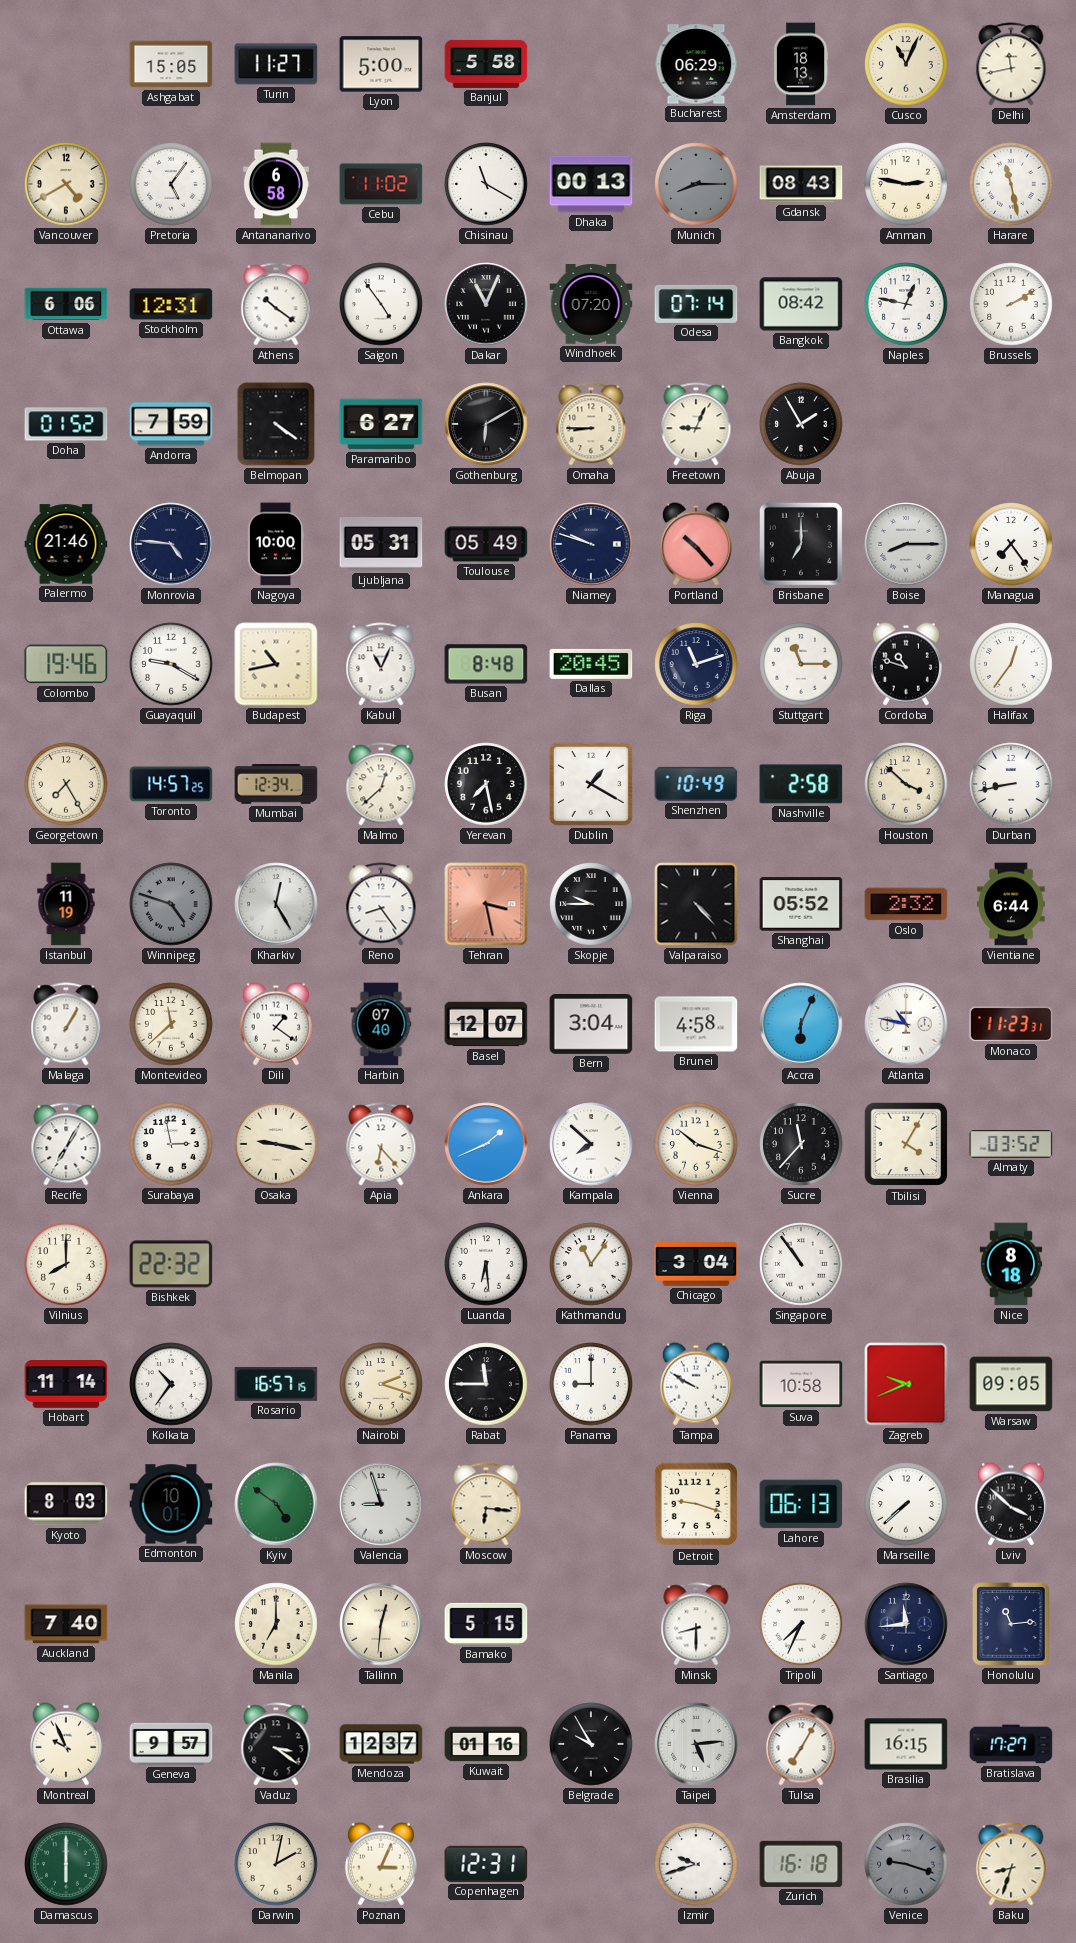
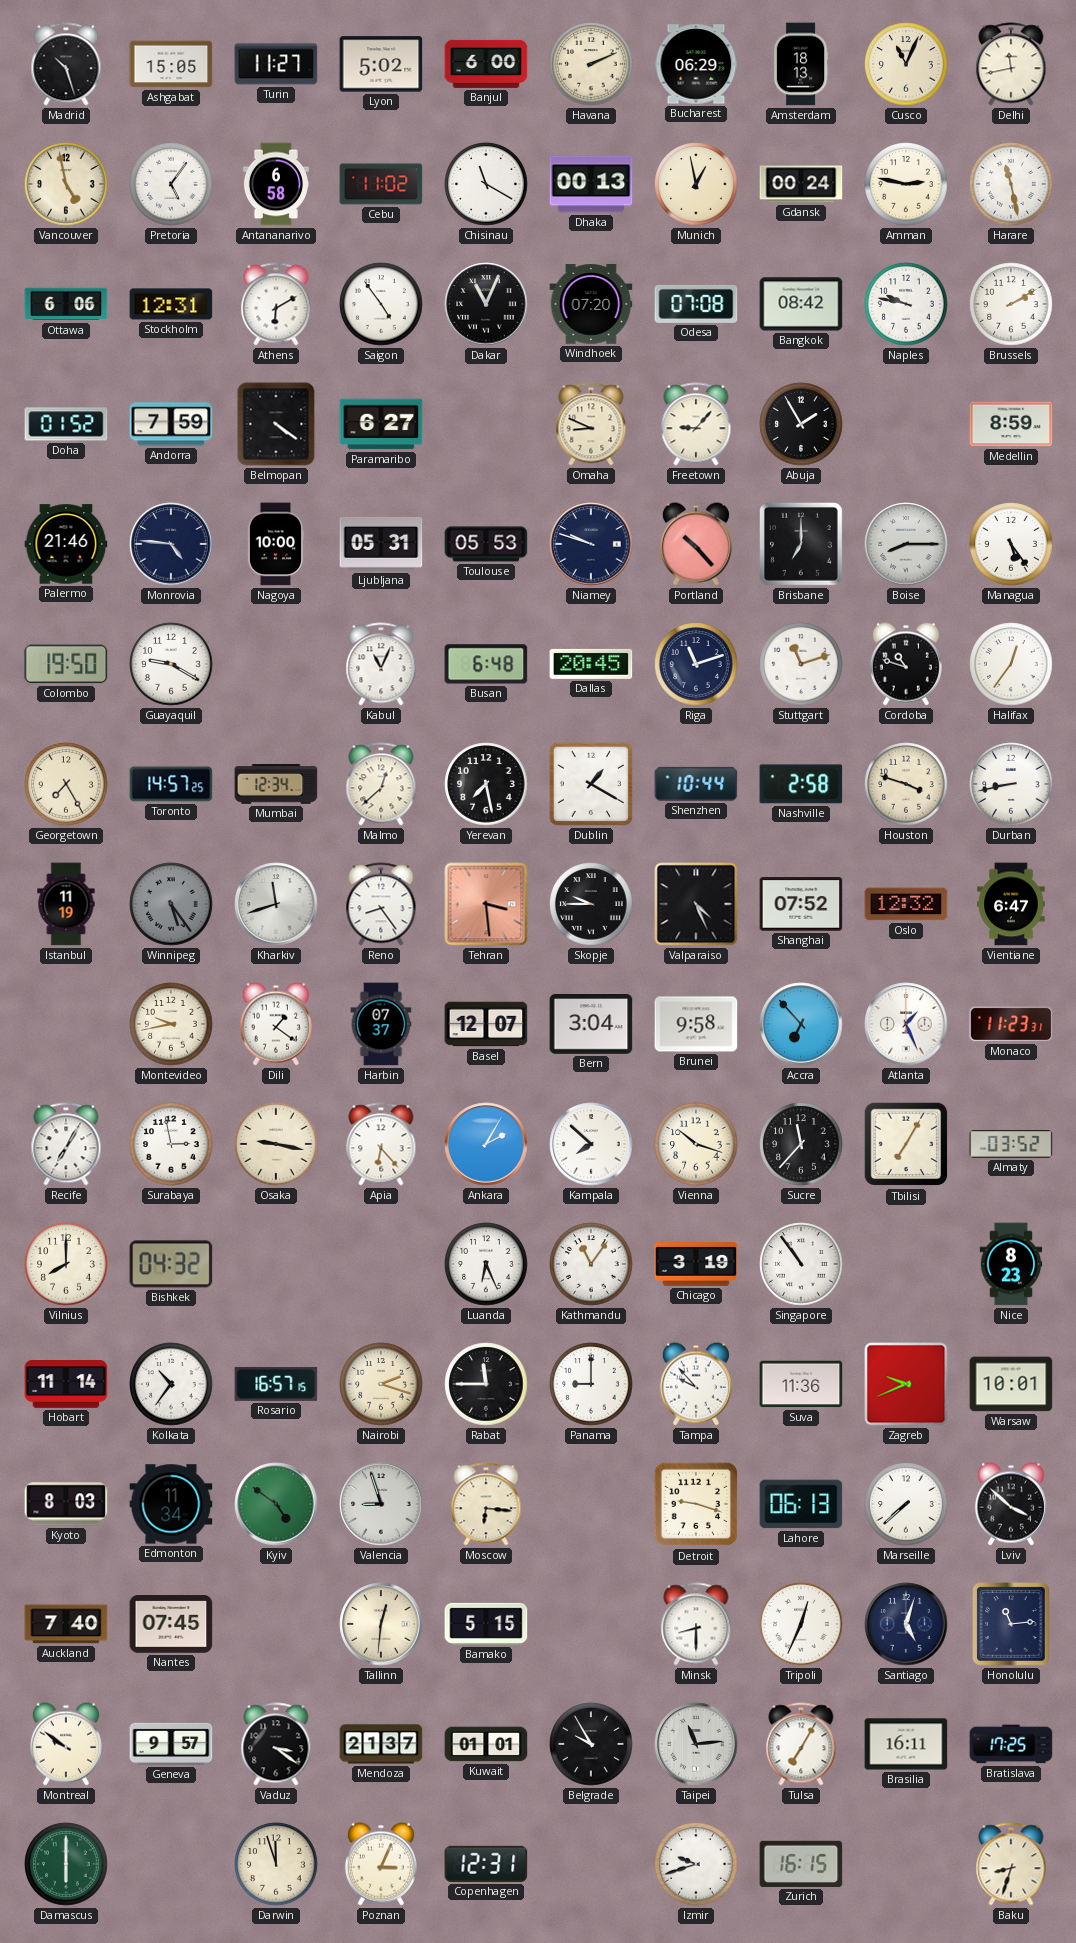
Madrid: none -> 10:27 (66, 64)
Lyon: 5:00 -> 5:02 (381, 64)
Banjul: 5:58 -> 6:00 (486, 64)
Havana: none -> 2:11 (591, 64)
Vancouver: 4:40 -> 4:58 (66, 184)
Munich: 8:15 -> 12:58 (696, 184)
Munich dial: grey -> cream (696, 184)
Gdansk: 08:43 -> 00:24 (801, 184)
Athens: 10:21 -> 6:10 (276, 304)
Odesa: 07:14 -> 07:08 (696, 304)
Naples: 12:47 -> 9:47 (906, 304)
Gothenburg: 6:10 -> none (486, 424)
Omaha: 8:45 -> 8:49 (591, 424)
Freetown: 9:04 -> 9:07 (696, 424)
Medellin: none -> 8:59 (1011, 424)
Toulouse: 05:49 -> 05:53 (486, 544)
Managua: 7:24 -> 5:24 (1011, 544)
Colombo: 19:46 -> 19:50 (66, 664)
Budapest: 10:43 -> none (276, 664)
Busan: 8:48 -> 6:48 (486, 664)
Stuttgart: 11:15 -> 11:12 (801, 664)
Shenzhen: 10:49 -> 10:44 (696, 784)
Houston: 3:52 -> 3:48 (906, 784)
Winnipeg: 4:48 -> 5:24 (171, 904)
Kharkiv: 12:25 -> 11:42 (276, 904)
Tehran: 3:28 -> 3:29 (486, 904)
Valparaiso: 4:23 -> 4:26 (696, 904)
Shanghai: 05:52 -> 07:52 (801, 904)
Oslo: 2:32 -> 12:32 (906, 904)
Vientiane: 6:44 -> 6:47 (1011, 904)
Malaga: 1:05 -> none (66, 1024)
Montevideo: 11:38 -> 9:43 (171, 1024)
Harbin: 07:40 -> 07:37 (381, 1024)
Brunei: 4:58 -> 9:58 (696, 1024)
Accra: 6:04 -> 6:53 (801, 1024)
Atlanta: 10:47 -> 1:26 (906, 1024)
Ankara: 1:41 -> 2:05 (486, 1144)
Tbilisi: 4:05 -> 7:05 (906, 1144)
Bishkek: 22:32 -> 04:32 (171, 1264)
Luanda: 6:29 -> 6:26 (486, 1264)
Chicago: 3:04 -> 3:19 (696, 1265)
Nice: 8:18 -> 8:23 (1011, 1264)
Tampa: 9:50 -> 9:53 (696, 1384)
Suva: 10:58 -> 11:36 (801, 1384)
Warsaw: 09:05 -> 10:01 (1011, 1384)
Edmonton: 10:01 -> 11:34 (171, 1504)
Nantes: none -> 07:45 (171, 1624)
Manila: 7:00 -> none (276, 1624)
Tripoli: 7:34 -> 12:34 (801, 1624)
Santiago: 11:44 -> 5:03 (906, 1624)
Montreal: 9:56 -> 9:51 (66, 1744)
Mendoza: 12:37 -> 21:37 (381, 1744)
Kuwait: 01:16 -> 01:01 (486, 1744)
Taipei: 5:14 -> 11:14 (696, 1744)
Brasilia: 16:15 -> 16:11 (906, 1744)
Bratislava: 17:27 -> 17:25 (1011, 1744)
Darwin: 2:02 -> 11:57 (276, 1864)
Zurich: 16:18 -> 16:15 (801, 1864)
Venice: 9:18 -> none (906, 1864)
